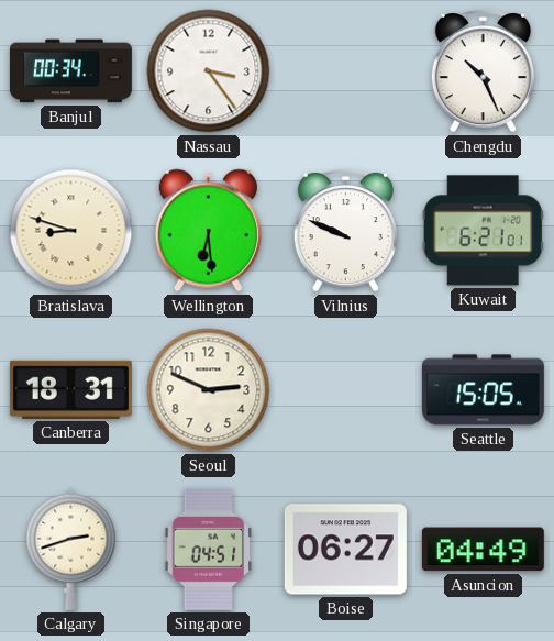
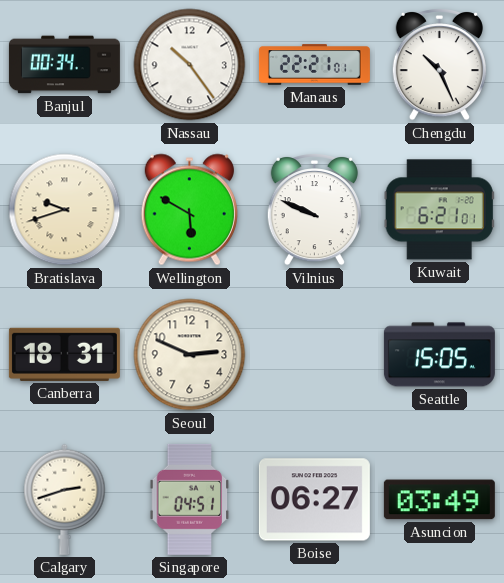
Nassau: 3:24 -> 10:24 (190, 65)
Manaus: none -> 22:21 (314, 65)
Bratislava: 8:48 -> 9:42 (65, 210)
Wellington: 6:29 -> 5:50 (189, 210)
Asuncion: 04:49 -> 03:49 (439, 500)
